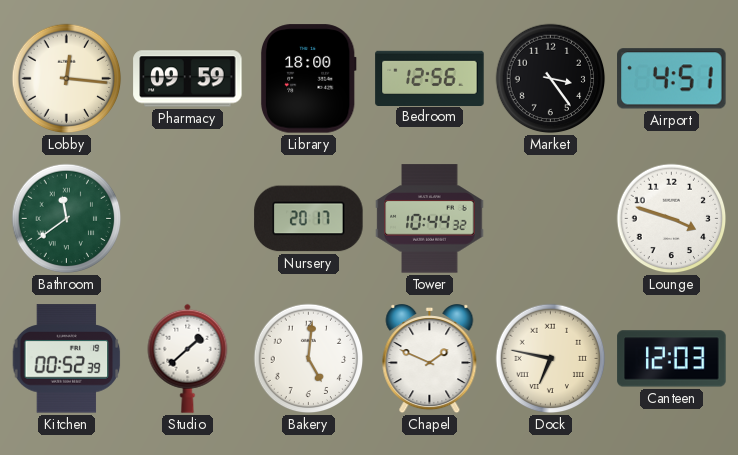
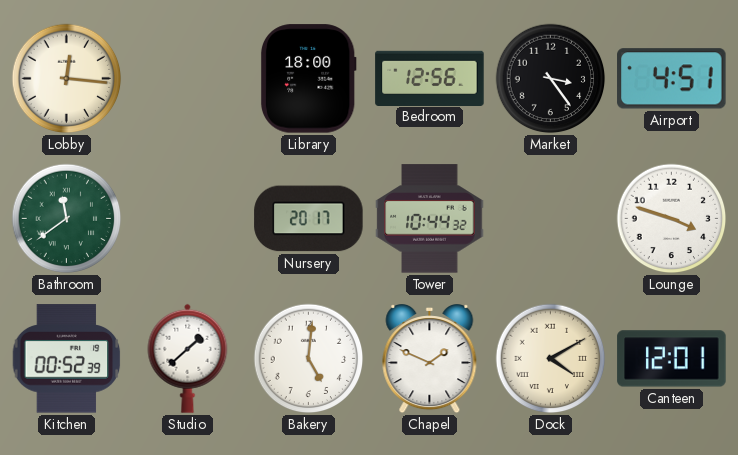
Pharmacy: 09:59 -> none (188, 79)
Dock: 6:47 -> 4:10 (551, 359)
Canteen: 12:03 -> 12:01 (672, 359)
